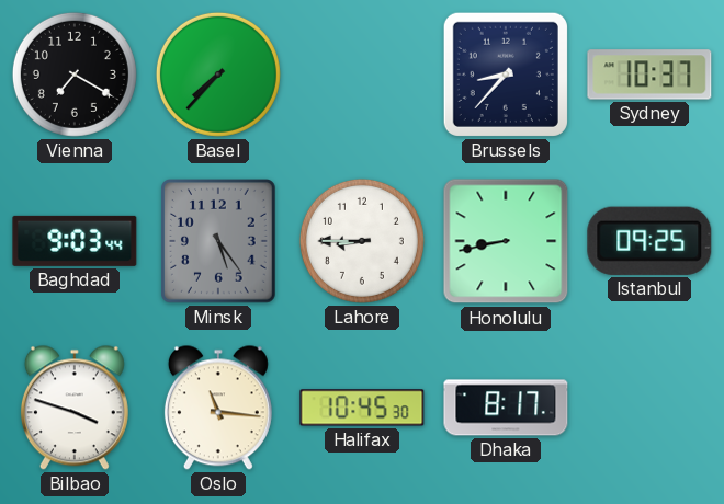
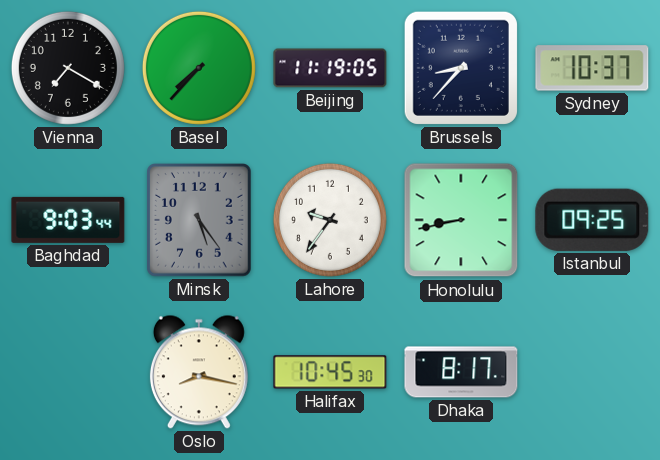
Beijing: none -> 11:19 (330, 68)
Lahore: 8:45 -> 9:36 (330, 220)
Bilbao: 3:48 -> none (75, 408)
Oslo: 11:16 -> 8:17 (199, 372)
